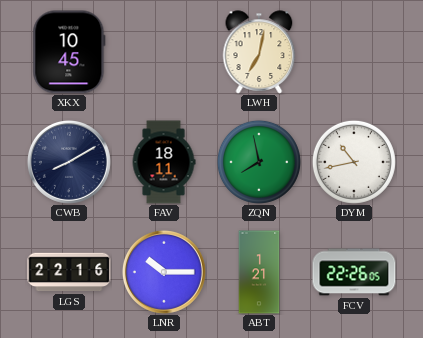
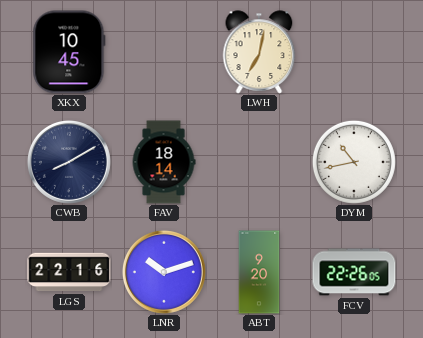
FAV: 18:11 -> 18:14 (164, 162)
ZQN: 7:58 -> none (259, 162)
LNR: 10:15 -> 10:12 (164, 272)
ABT: 1:21 -> 9:20 (259, 272)
